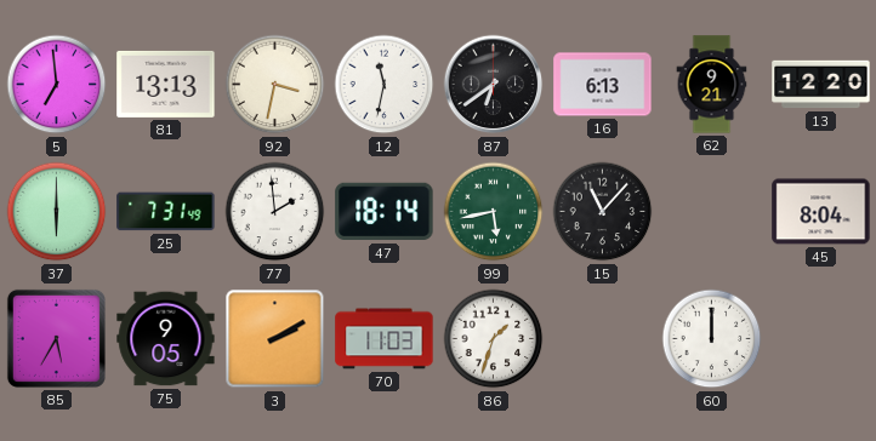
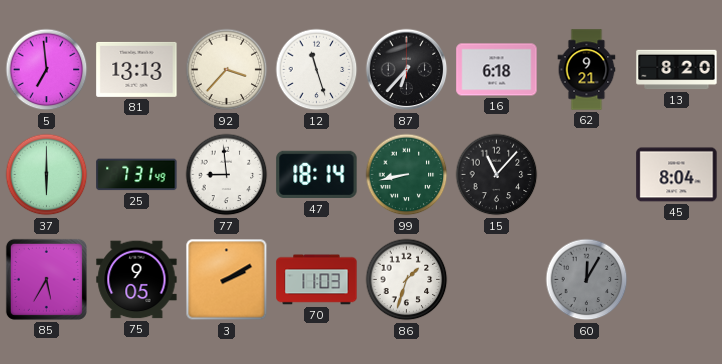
92: 3:32 -> 3:37 (227, 70)
12: 11:32 -> 11:27 (317, 70)
87: 6:39 -> 6:37 (407, 70)
16: 6:13 -> 6:18 (497, 70)
13: 12:20 -> 8:20 (677, 70)
77: 1:59 -> 8:59 (227, 175)
99: 5:43 -> 8:43 (407, 175)
60: 12:00 -> 12:05 (587, 280)
60 dial: white -> grey (587, 280)
